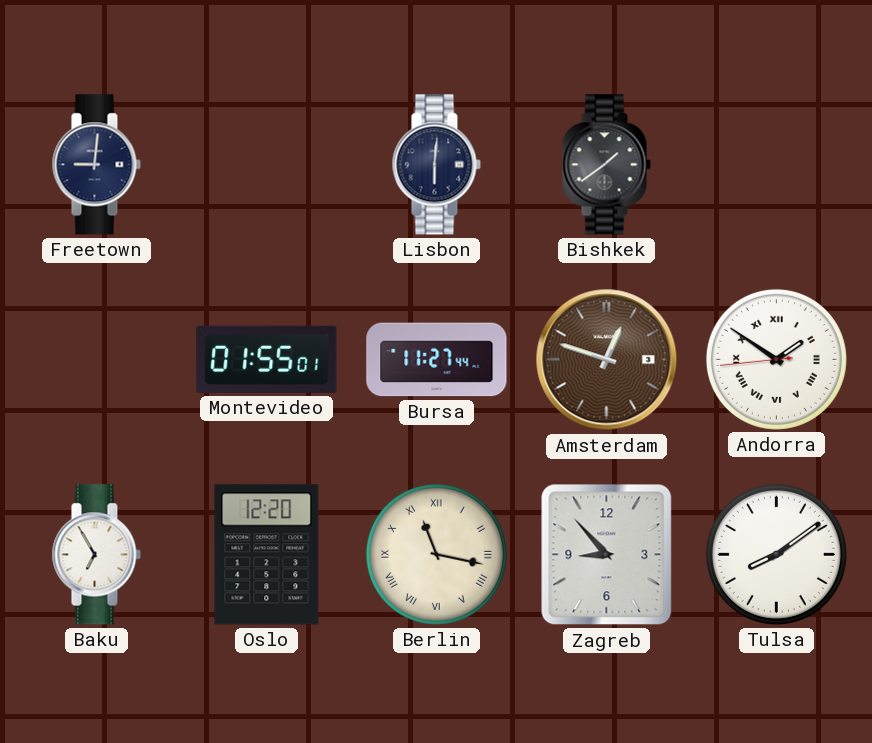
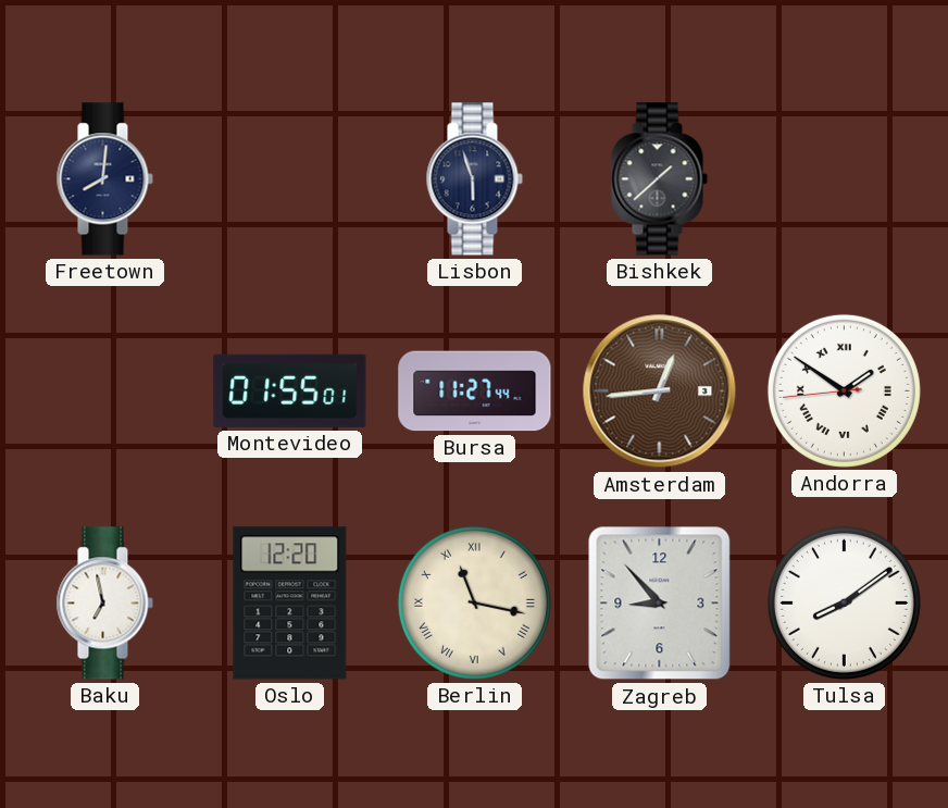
Freetown: 9:01 -> 8:01 (104, 179)
Lisbon: 6:01 -> 5:57 (474, 179)
Bishkek: 1:39 -> 1:38 (659, 179)
Amsterdam: 12:48 -> 12:44 (660, 391)
Baku: 6:55 -> 6:58 (104, 604)
